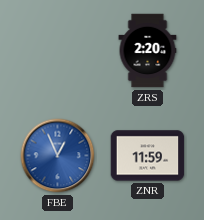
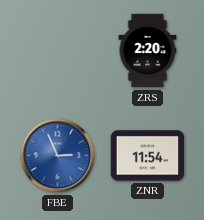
FBE: 12:56 -> 2:56 (58, 156)
ZNR: 11:59 -> 11:54 (148, 156)
